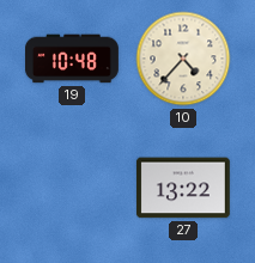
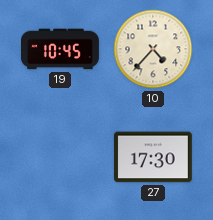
19: 10:48 -> 10:45 (61, 49)
27: 13:22 -> 17:30 (153, 157)
